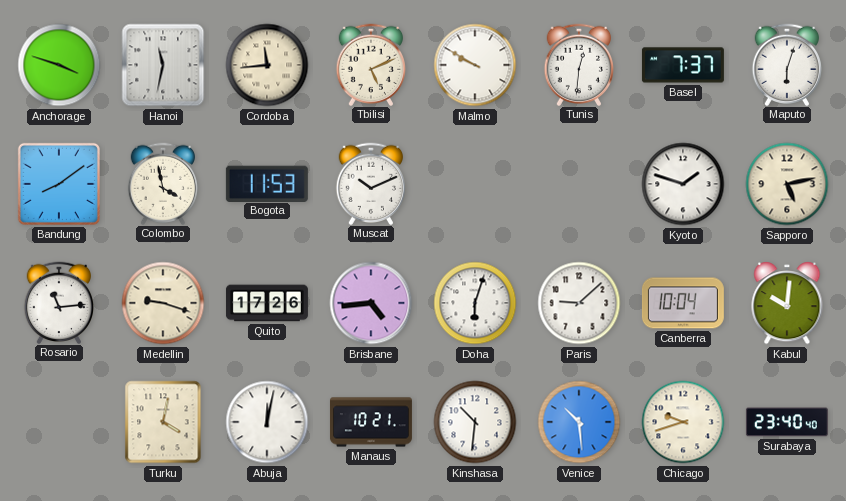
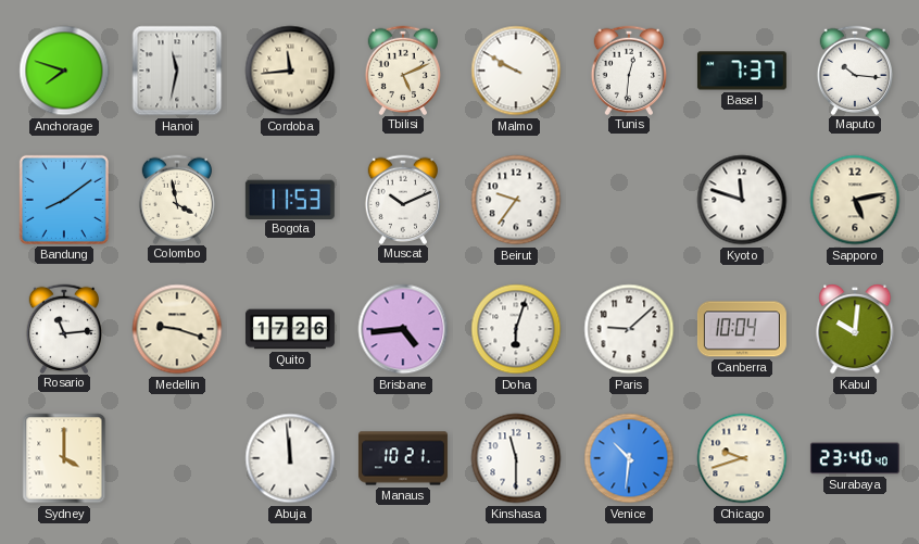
Anchorage: 3:48 -> 7:48 (64, 71)
Maputo: 6:03 -> 10:16 (855, 69)
Beirut: none -> 9:36 (516, 200)
Kyoto: 1:48 -> 11:48 (742, 200)
Sydney: none -> 4:00 (64, 458)
Turku: 4:02 -> none (163, 422)
Abuja: 12:02 -> 11:59 (290, 458)
Kinshasa: 10:31 -> 11:30 (516, 458)
Venice: 10:29 -> 10:31 (629, 458)
